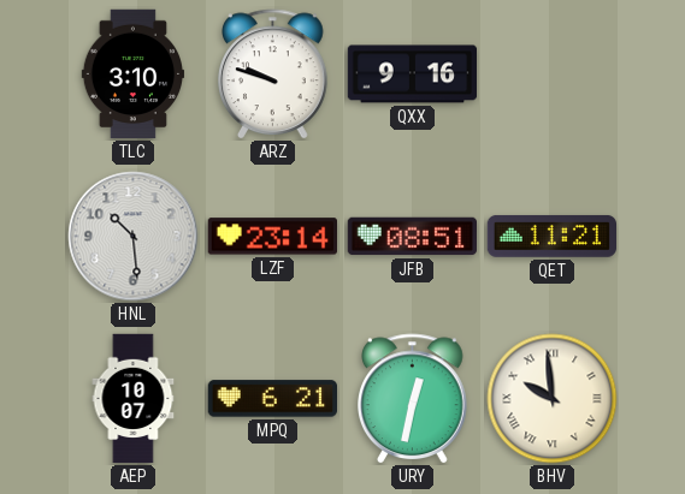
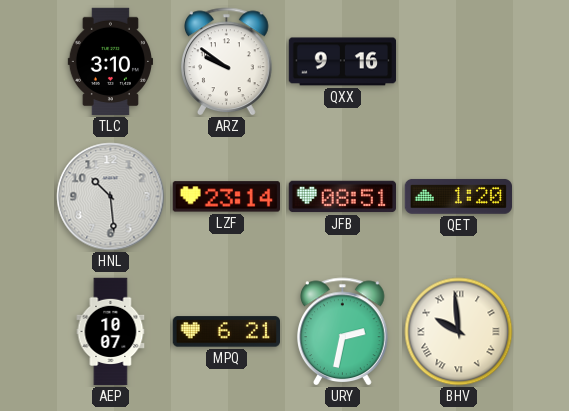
ARZ: 9:48 -> 9:51 (227, 62)
QET: 11:21 -> 1:20 (458, 196)
URY: 12:32 -> 2:32 (343, 332)
